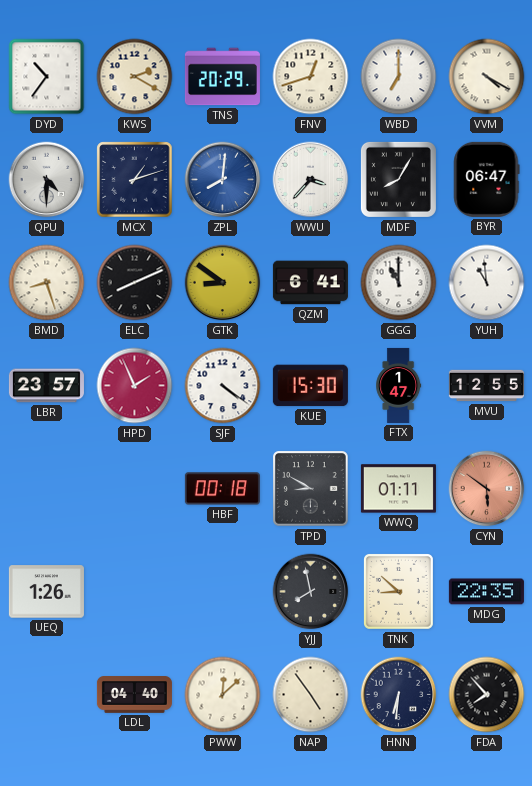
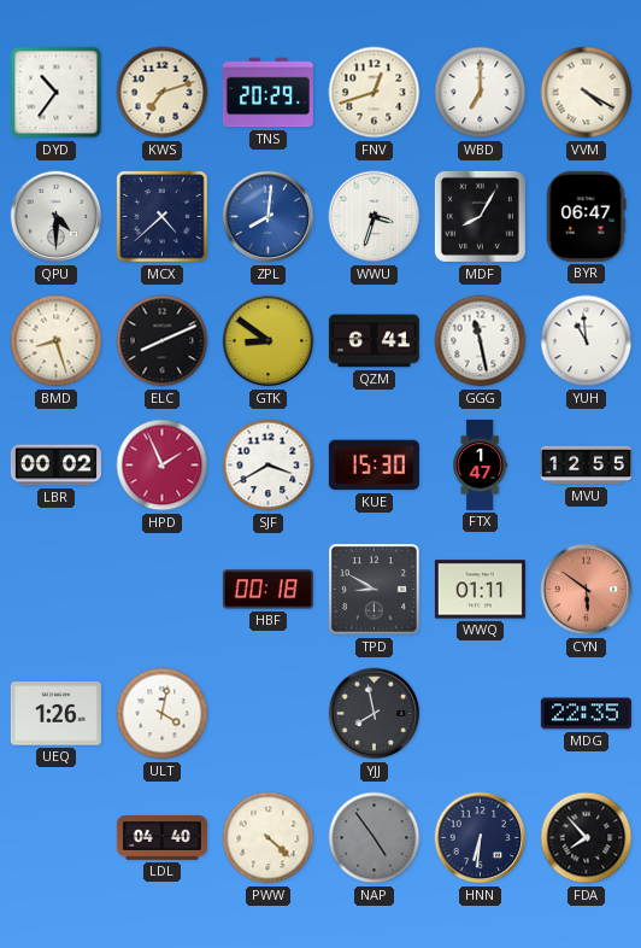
KWS: 2:20 -> 7:12 (163, 93)
MCX: 1:12 -> 4:38 (163, 217)
WWU: 3:37 -> 3:33 (375, 217)
GGG: 11:00 -> 11:28 (481, 341)
LBR: 23:57 -> 00:02 (55, 466)
SJF: 4:21 -> 3:40 (269, 466)
ULT: none -> 4:02 (163, 714)
TNK: 8:52 -> none (399, 592)
PWW: 12:08 -> 4:22 (269, 838)
NAP dial: cream -> grey (375, 838)
